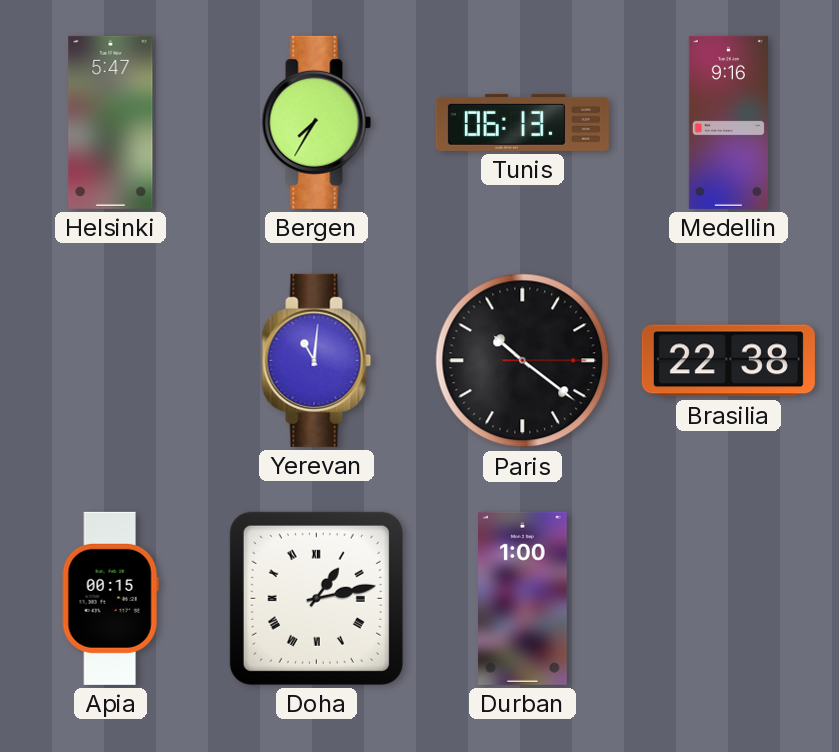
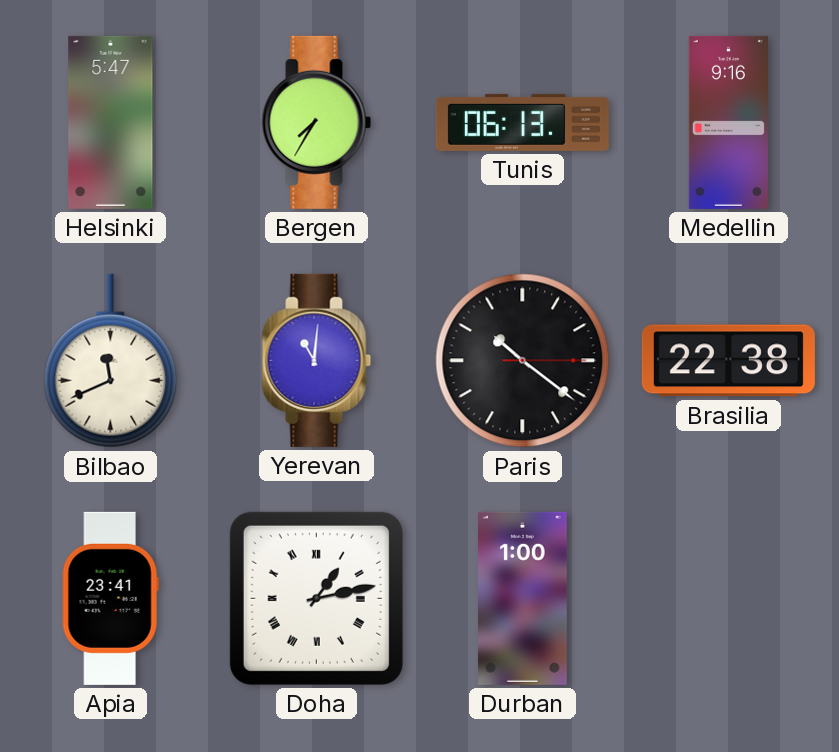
Bilbao: none -> 11:41 (111, 361)
Apia: 00:15 -> 23:41 (110, 598)
